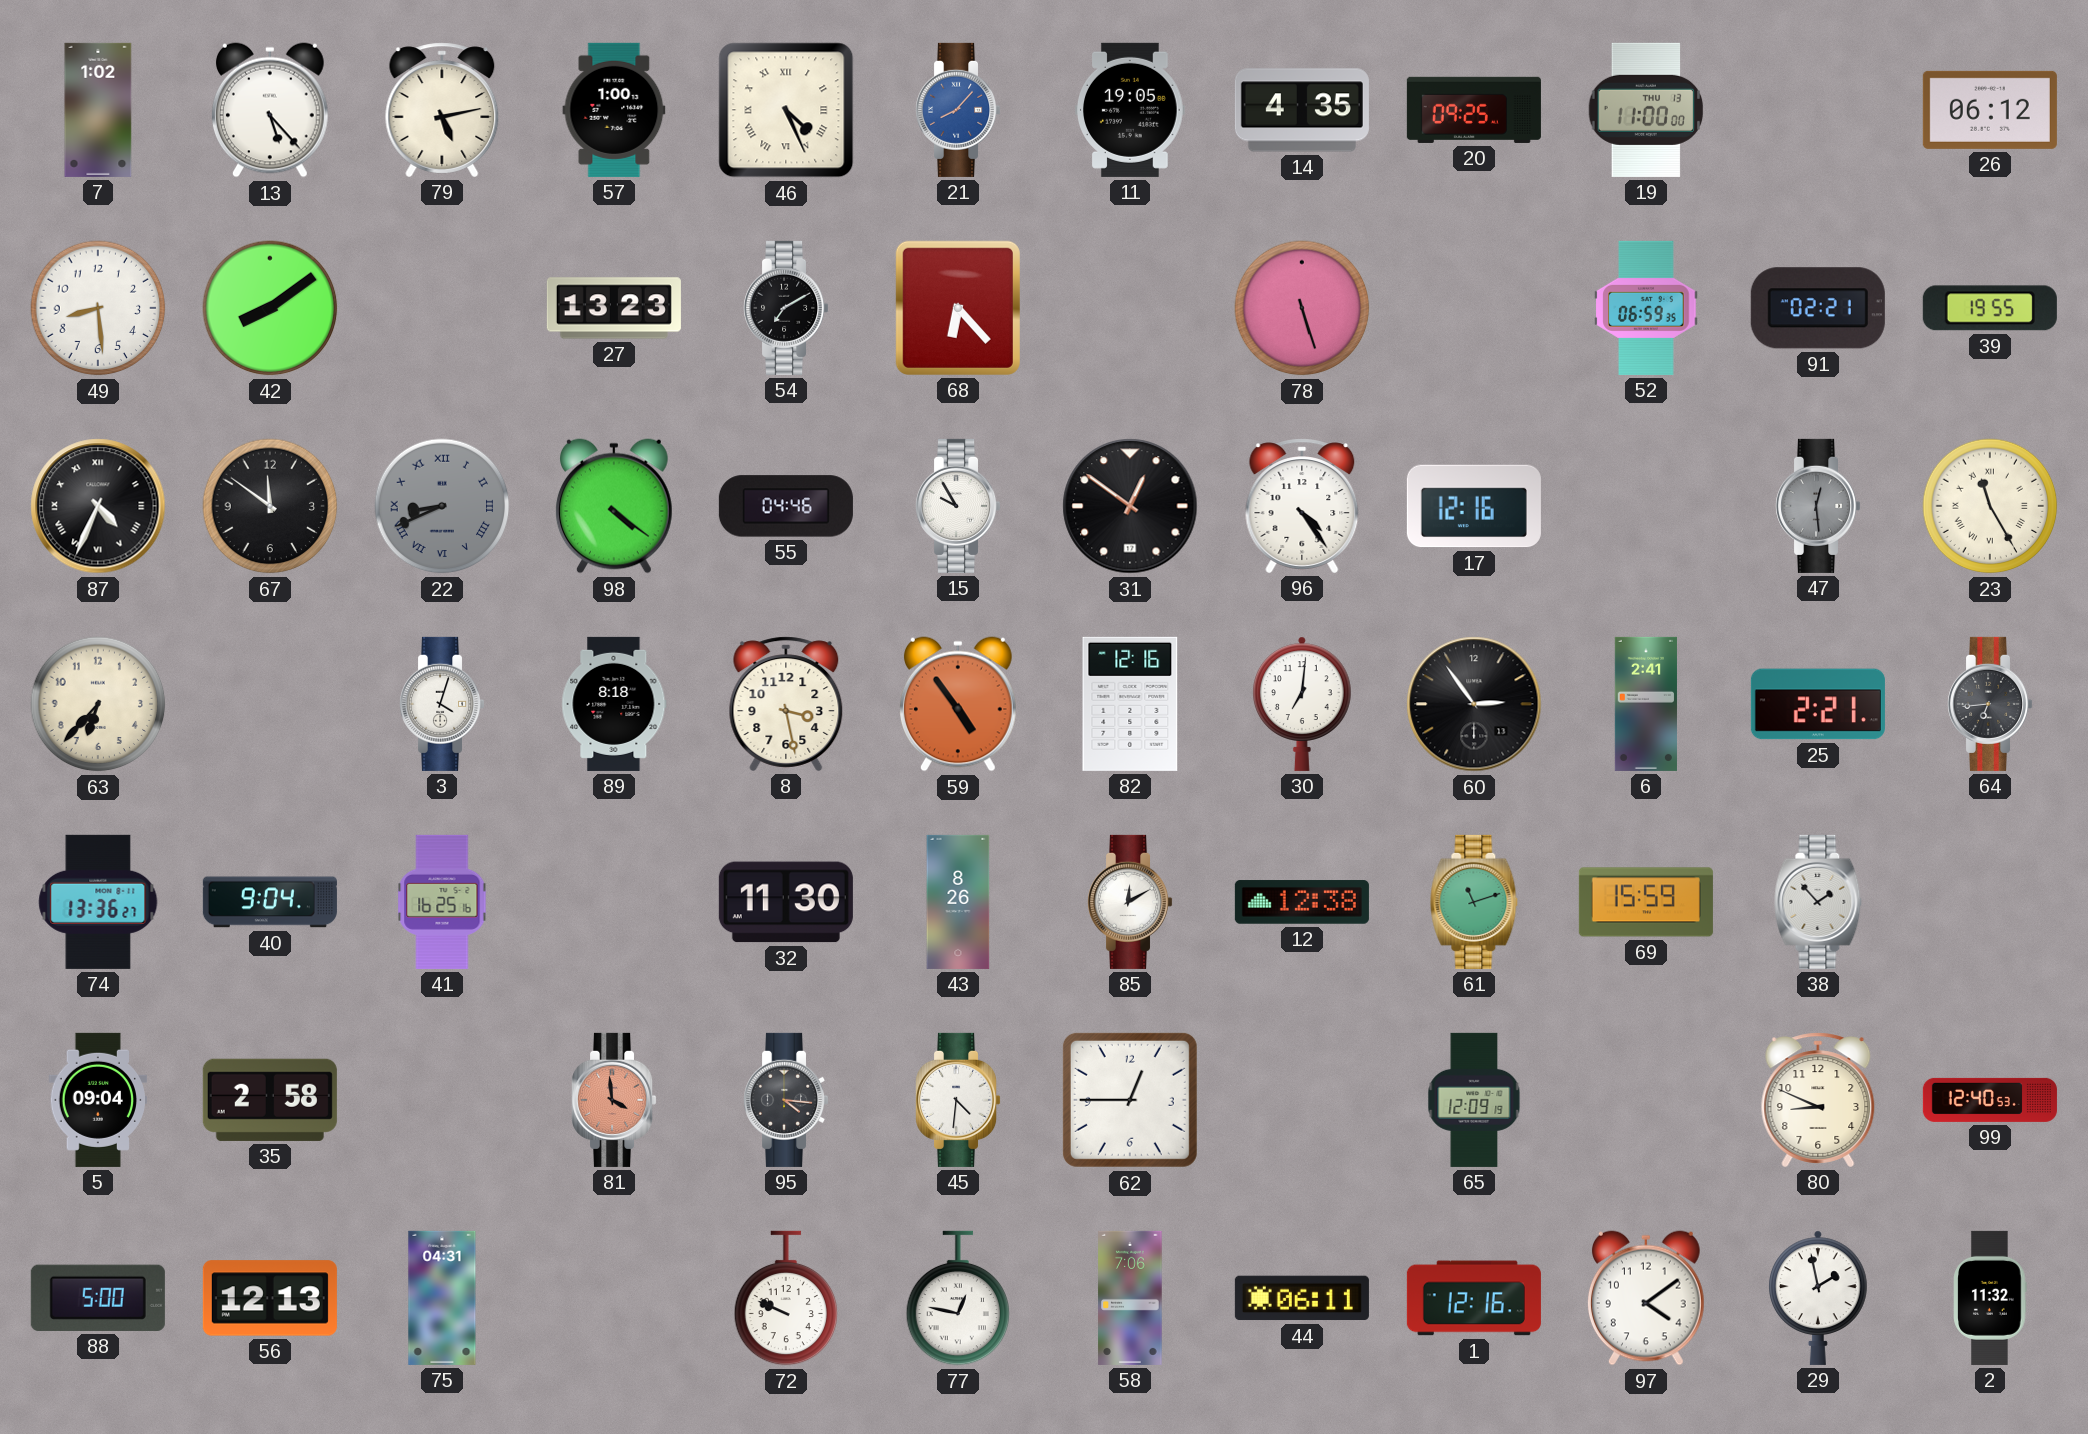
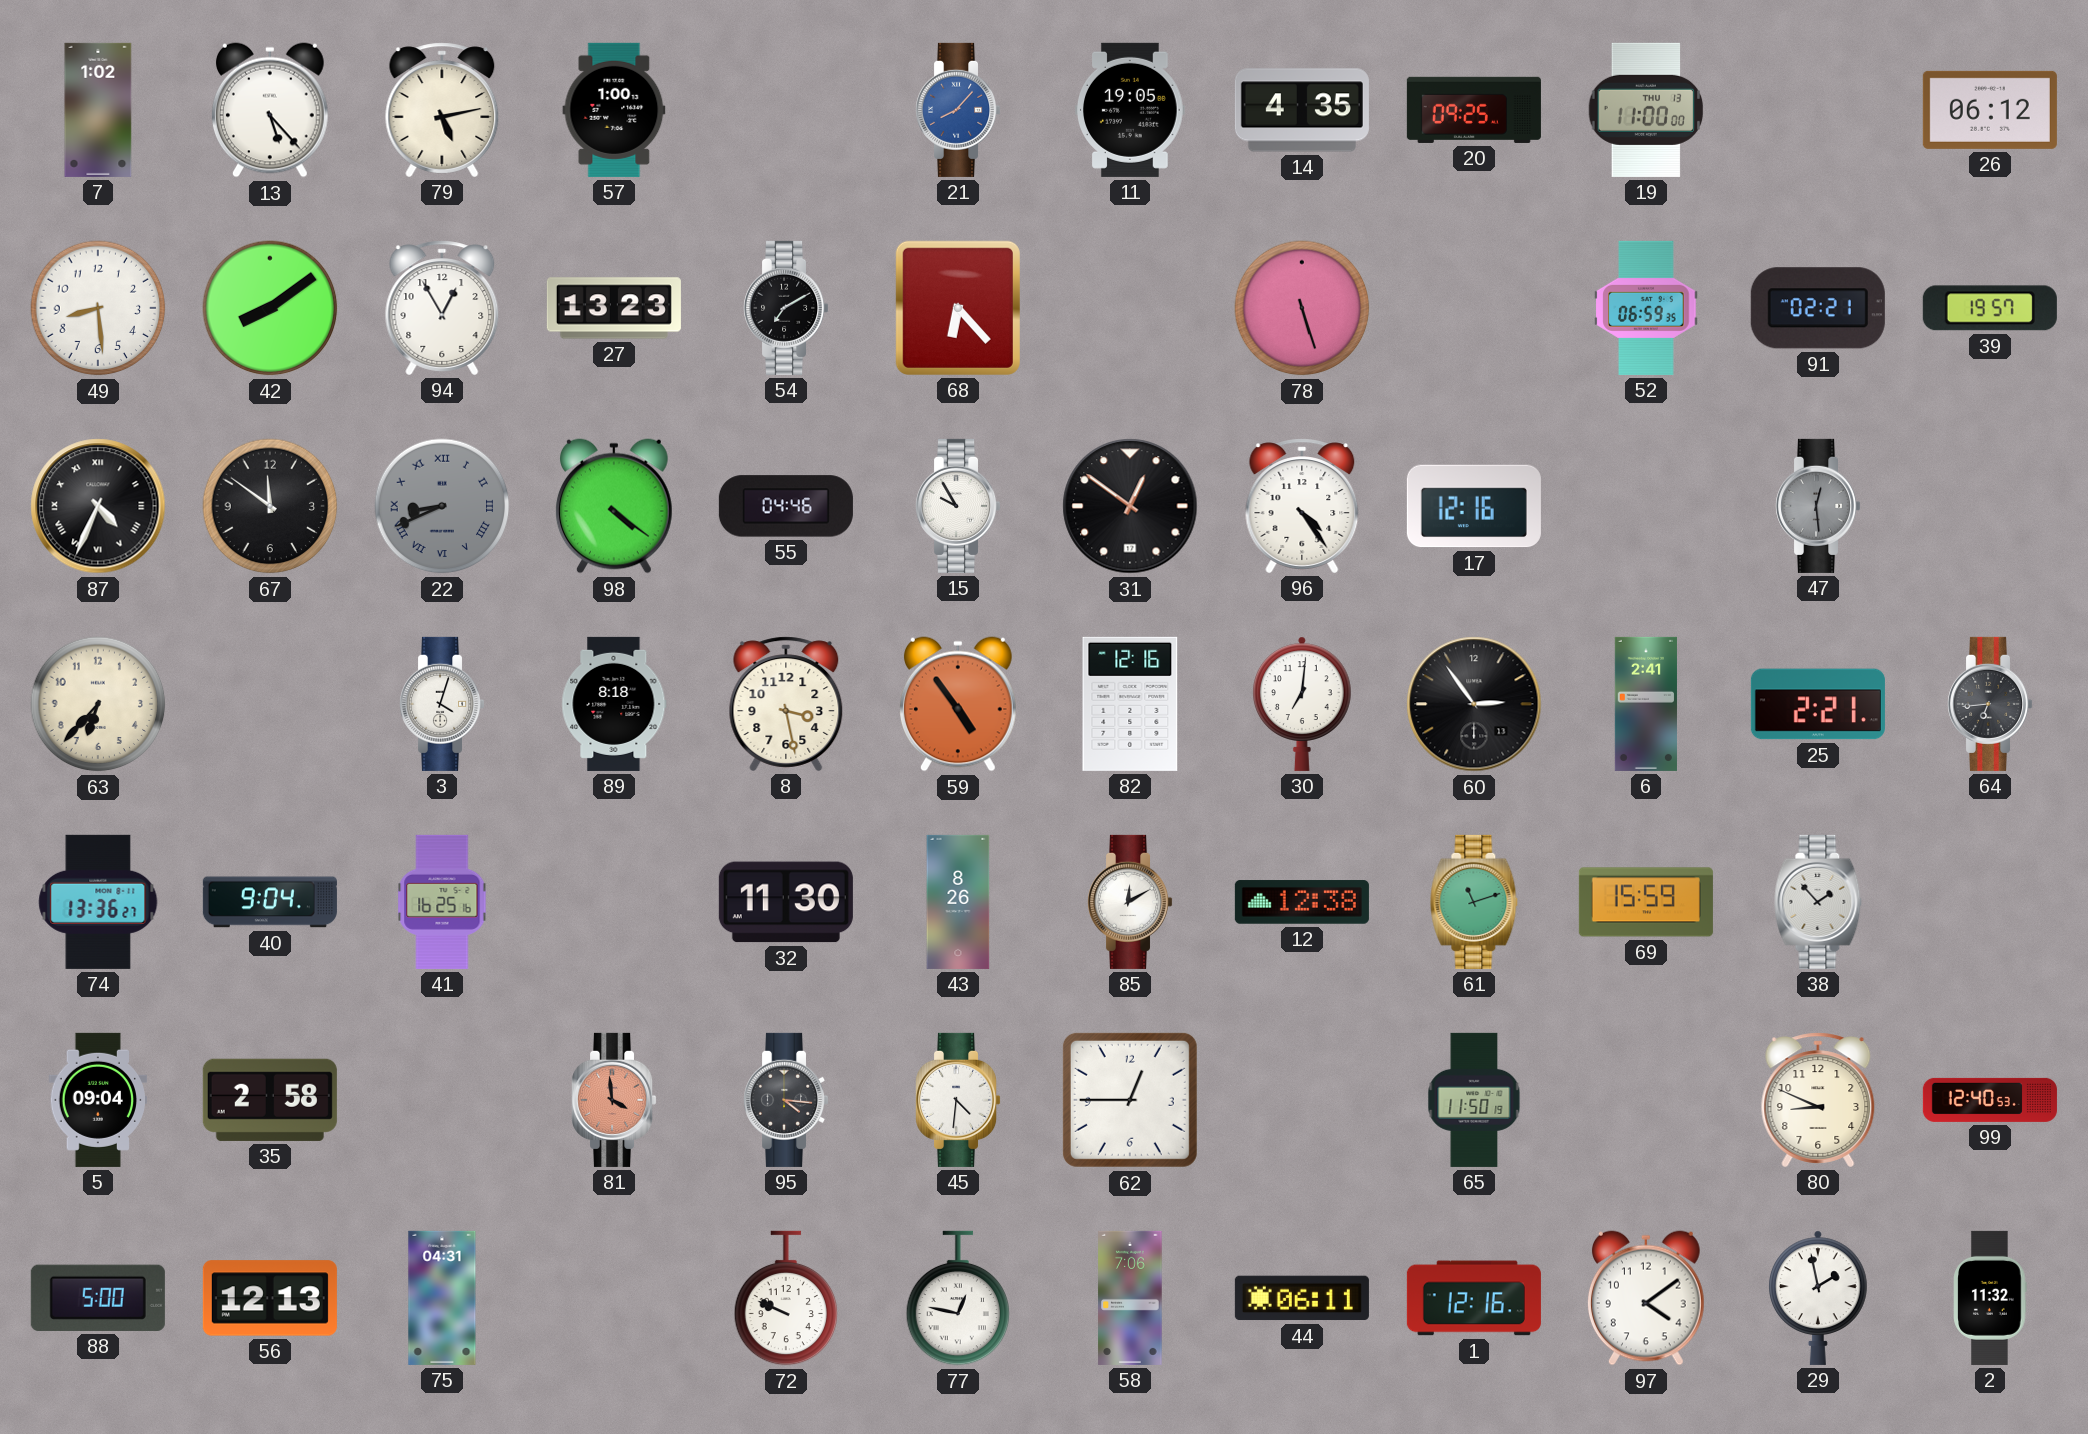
46: 4:26 -> none (786, 110)
94: none -> 12:55 (442, 308)
39: 19:55 -> 19:57 (1990, 308)
23: 11:25 -> none (1990, 506)
65: 12:09 -> 11:50 (1474, 1100)
